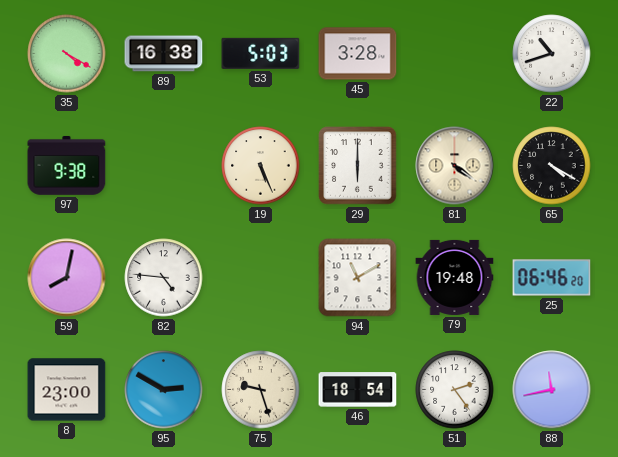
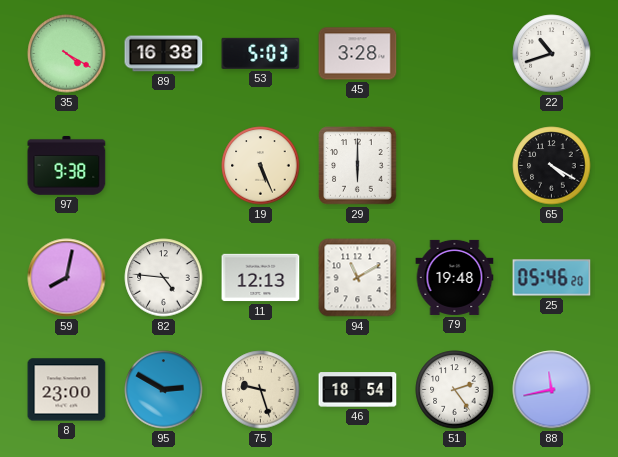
81: 4:21 -> none (455, 166)
11: none -> 12:13 (261, 278)
25: 06:46 -> 05:46 (552, 278)
